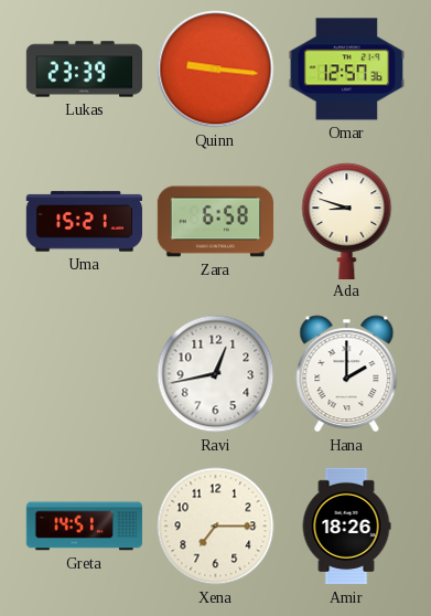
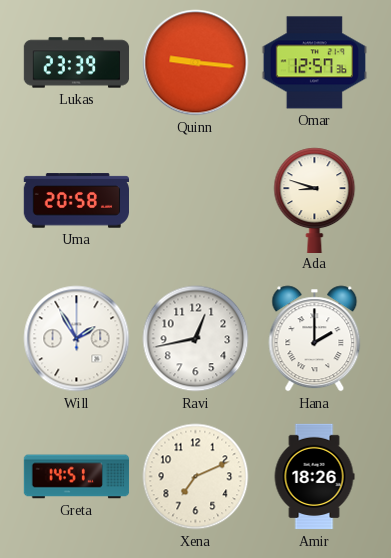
Uma: 15:21 -> 20:58 (76, 201)
Zara: 6:58 -> none (216, 222)
Will: none -> 1:55 (77, 339)
Xena: 7:15 -> 7:11 (196, 477)
